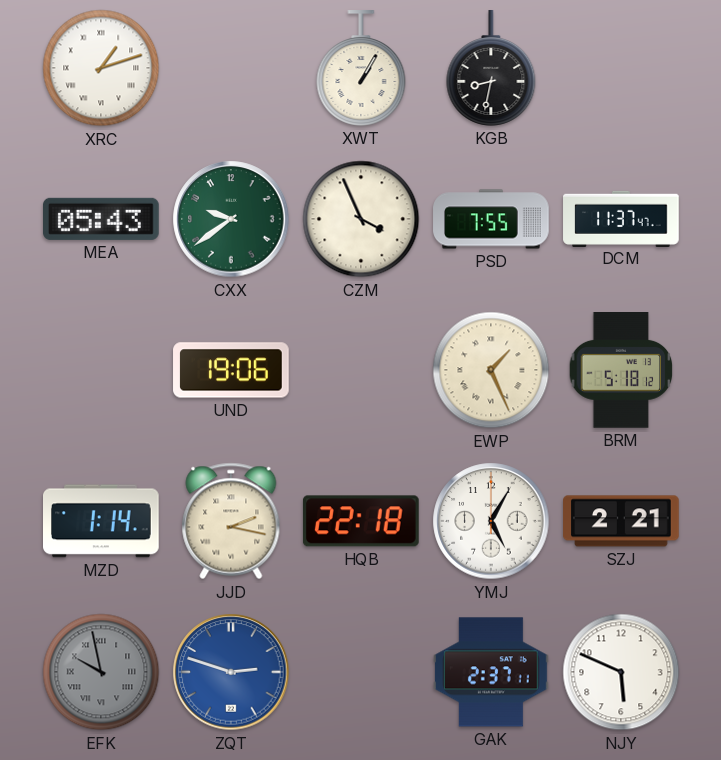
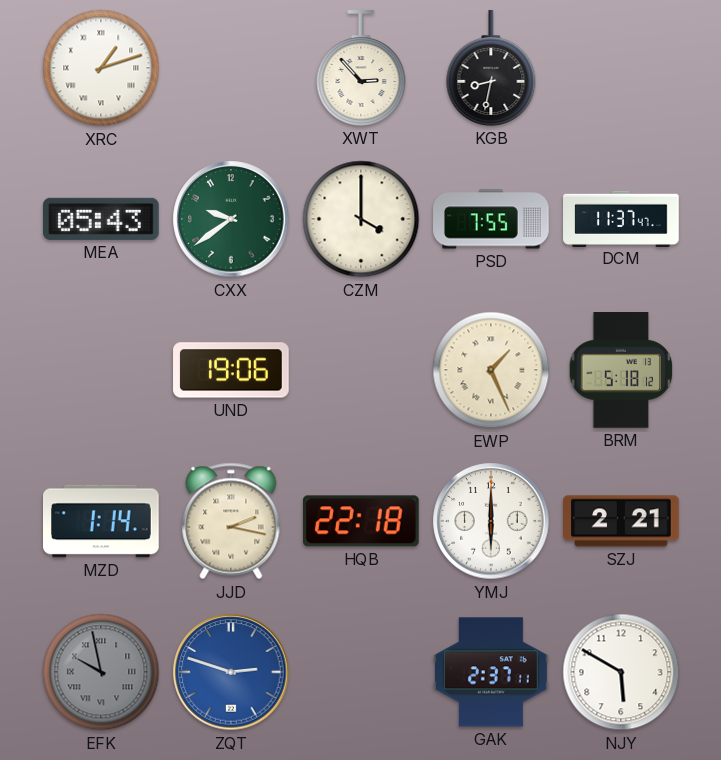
XWT: 1:05 -> 2:53 (361, 68)
CZM: 3:56 -> 4:00 (361, 219)
YMJ: 5:05 -> 6:00 (491, 521)
NJY: 5:49 -> 5:50 (621, 672)
